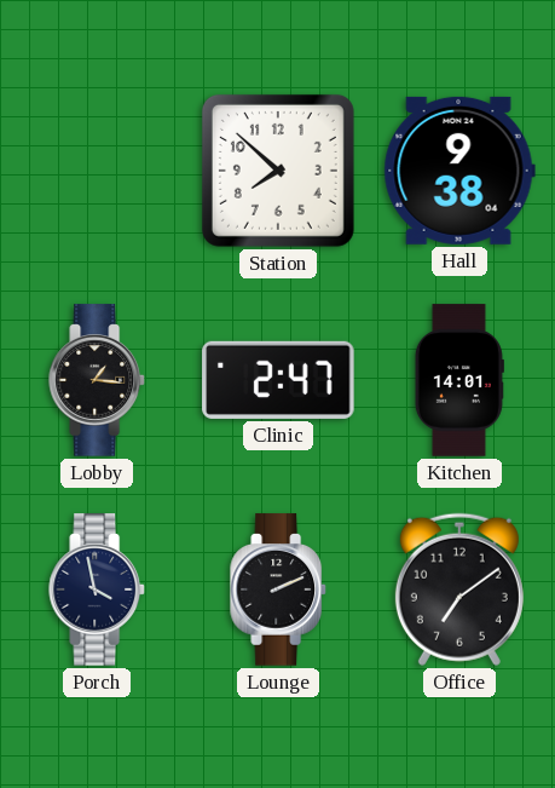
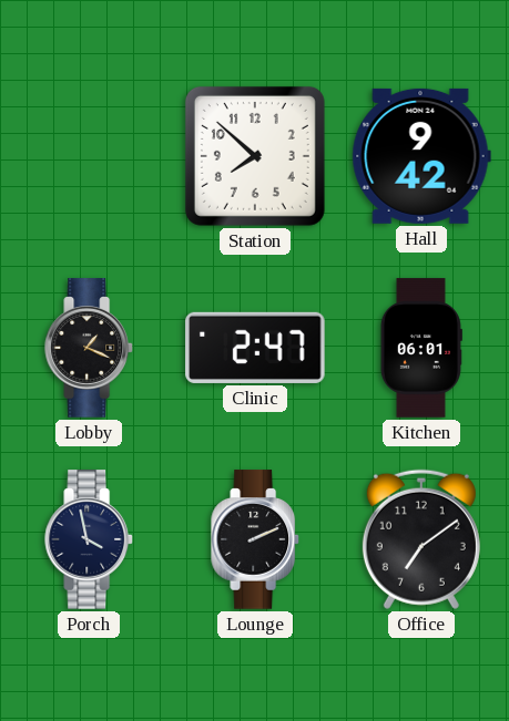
Hall: 9:38 -> 9:42 (421, 156)
Lobby: 1:16 -> 1:19 (90, 348)
Kitchen: 14:01 -> 06:01 (421, 348)
